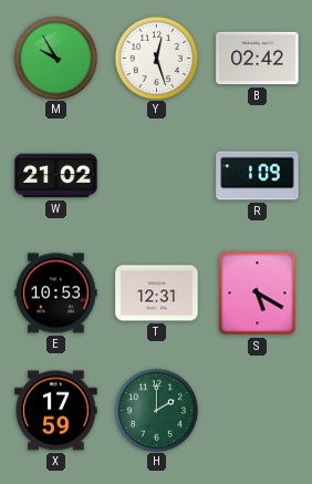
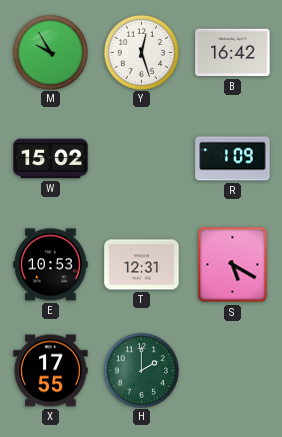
B: 02:42 -> 16:42 (233, 53)
W: 21:02 -> 15:02 (51, 159)
X: 17:59 -> 17:55 (51, 371)
